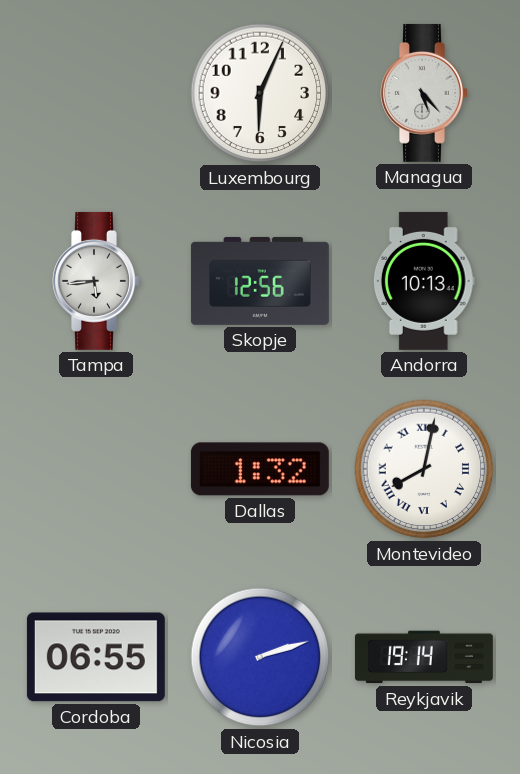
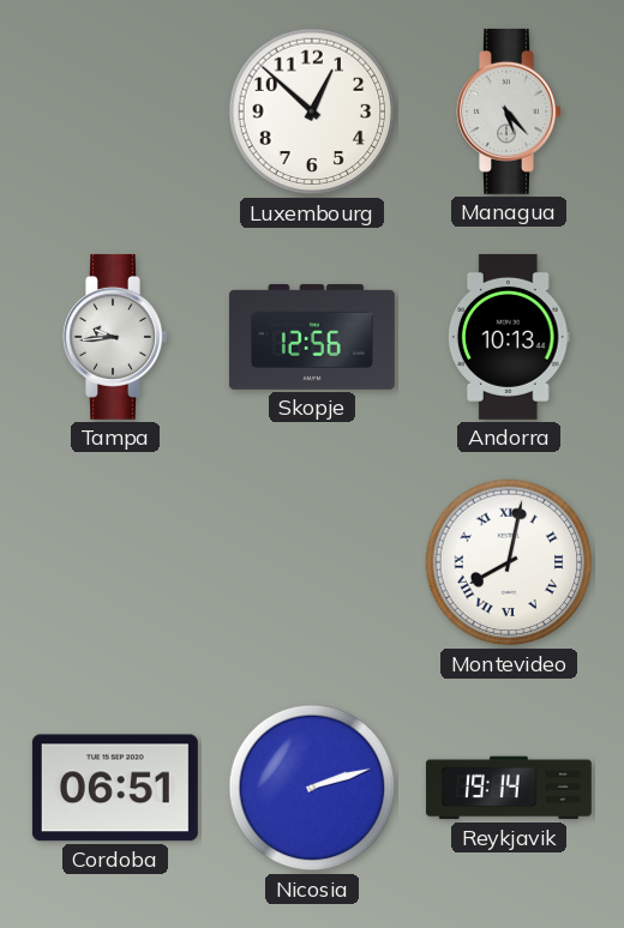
Luxembourg: 6:04 -> 12:52 (312, 112)
Tampa: 5:44 -> 9:44 (115, 337)
Dallas: 1:32 -> none (260, 469)
Cordoba: 06:55 -> 06:51 (115, 788)
